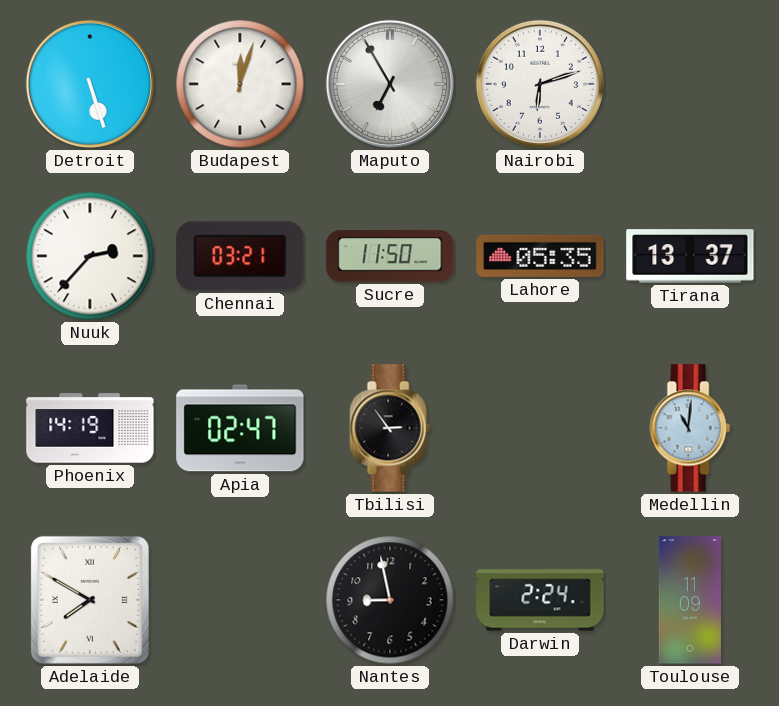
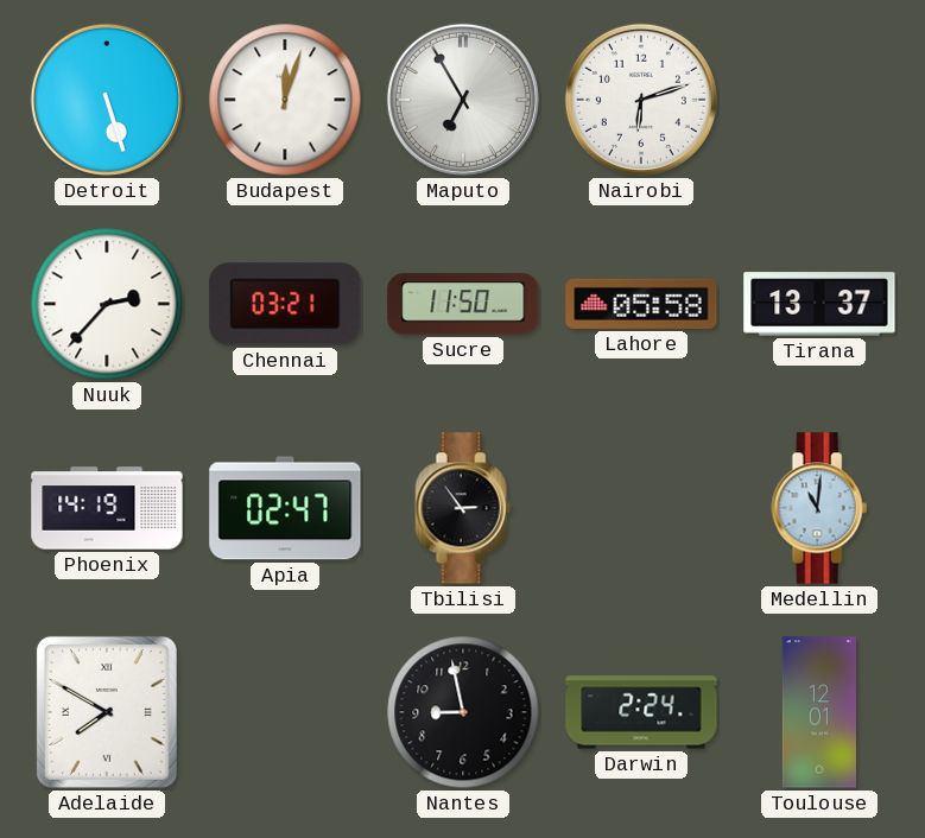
Lahore: 05:35 -> 05:58 (641, 304)
Toulouse: 11:09 -> 12:01 (819, 712)
